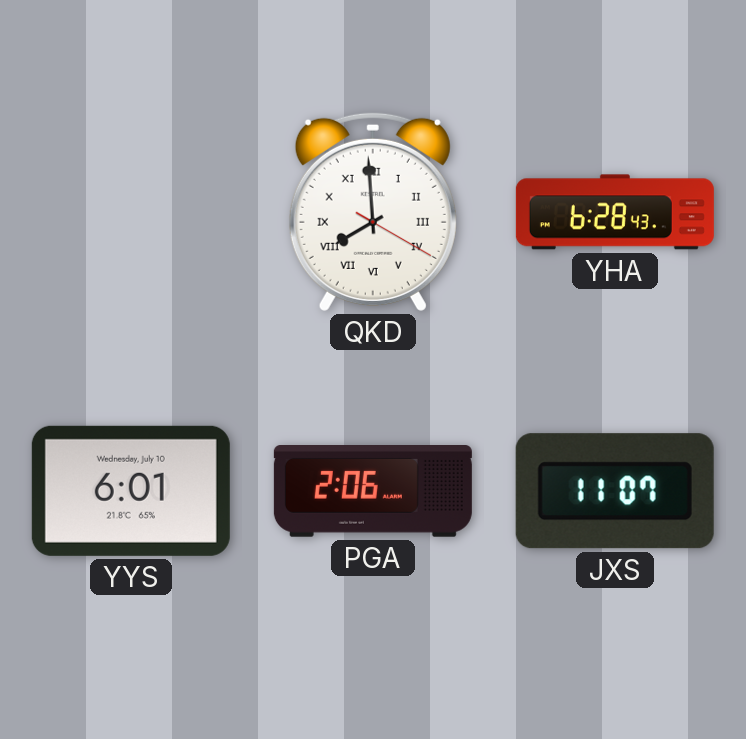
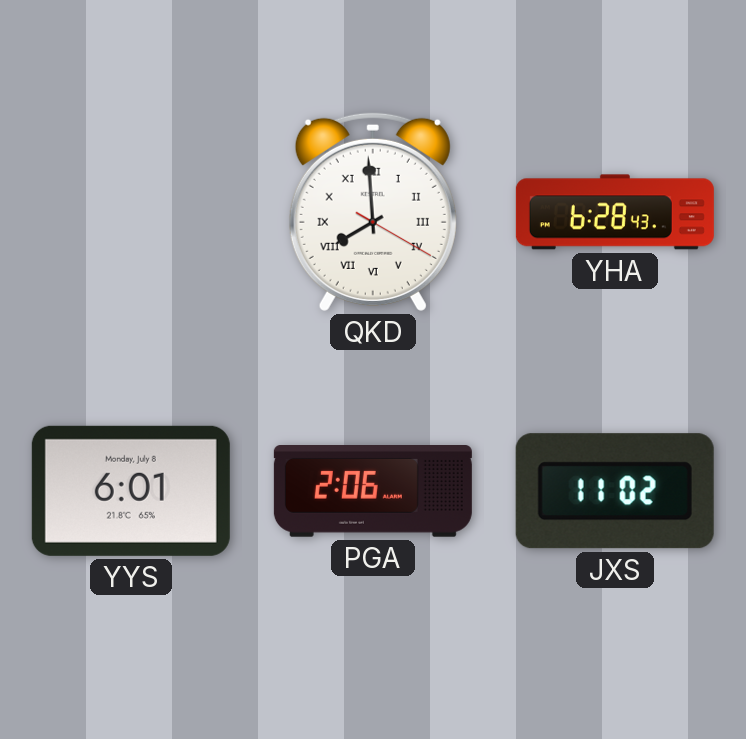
YYS date: Wednesday, July 10 -> Monday, July 8 (131, 491)
JXS: 11:07 -> 11:02 (615, 491)
